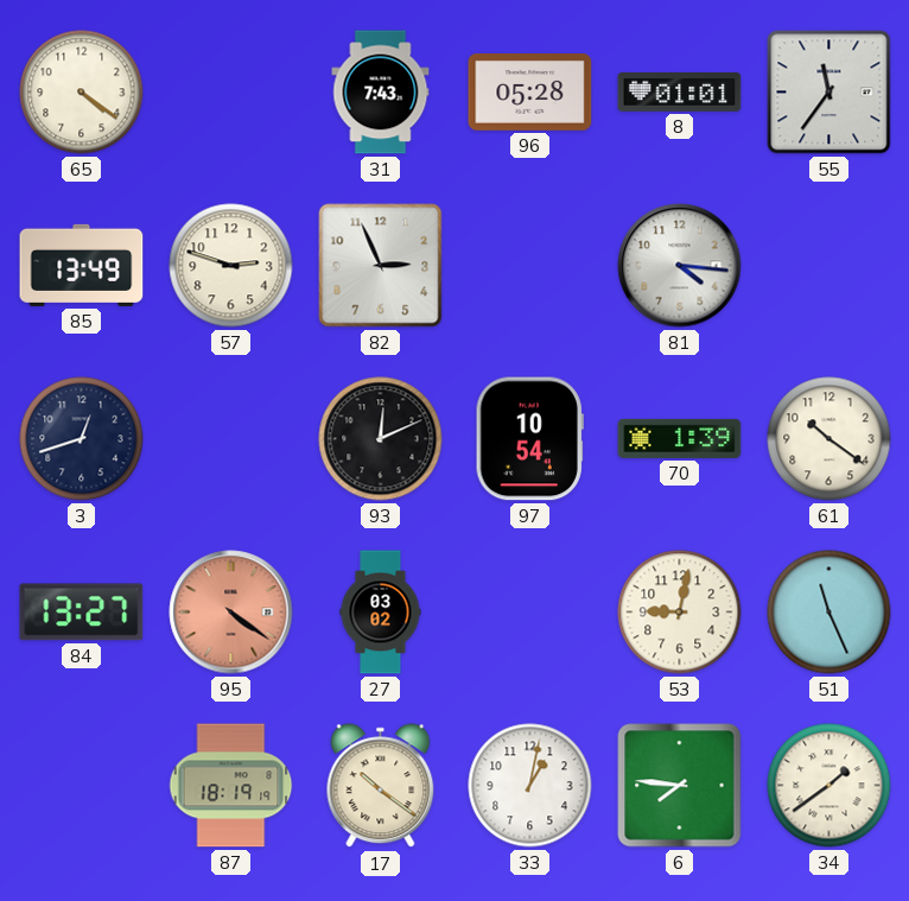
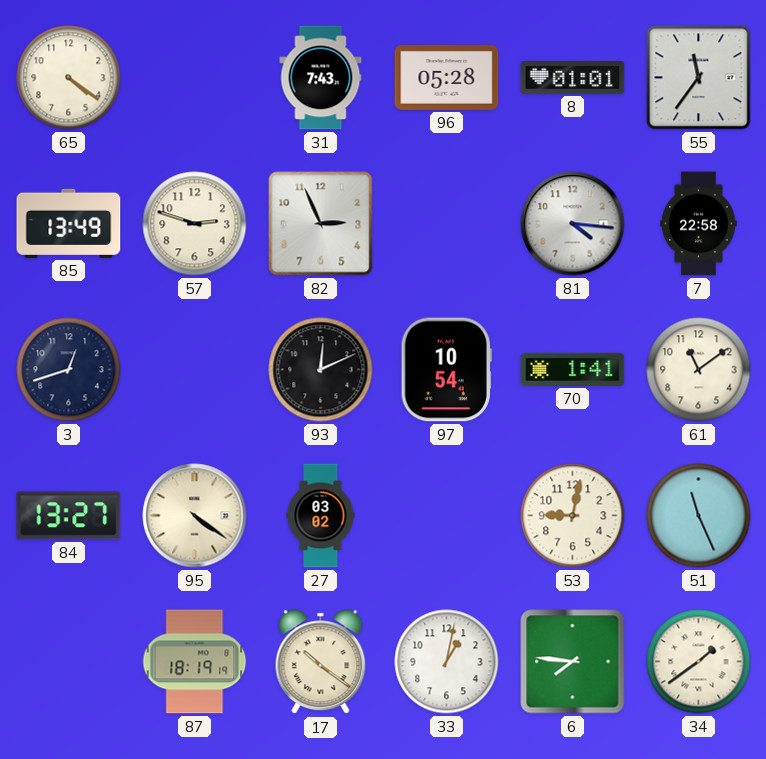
7: none -> 22:58 (699, 224)
70: 1:39 -> 1:41 (573, 369)
61: 10:21 -> 11:09 (699, 370)
95 dial: salmon -> cream (195, 516)
